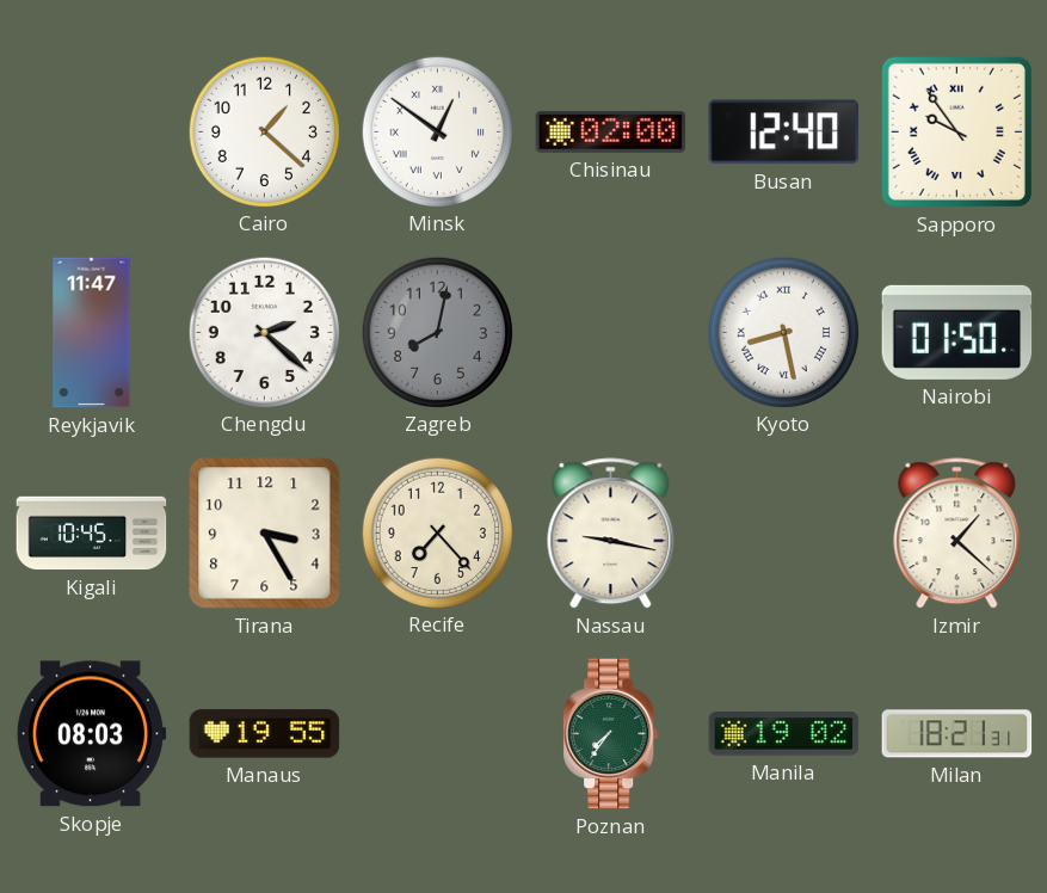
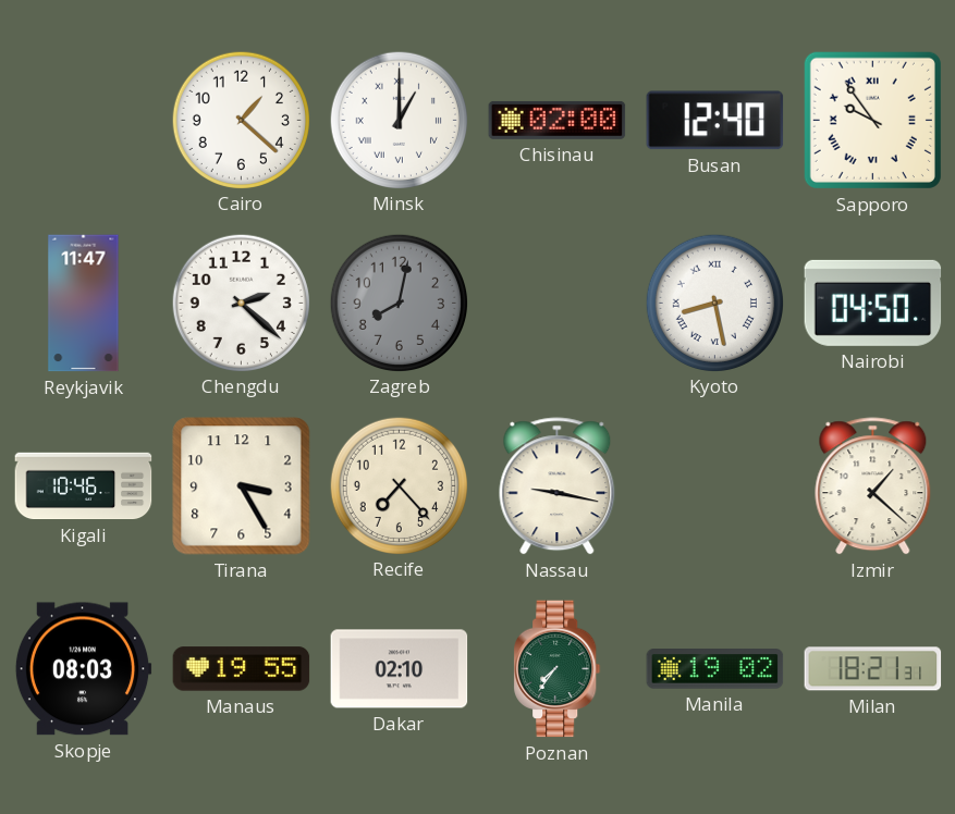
Minsk: 12:51 -> 1:00 (399, 120)
Nairobi: 01:50 -> 04:50 (873, 303)
Kigali: 10:45 -> 10:46 (84, 486)
Dakar: none -> 02:10 (400, 669)
